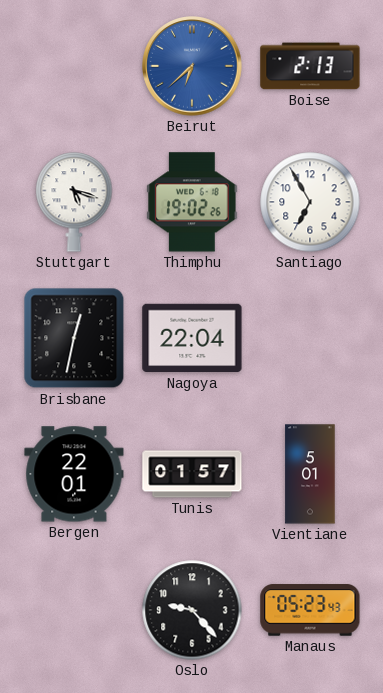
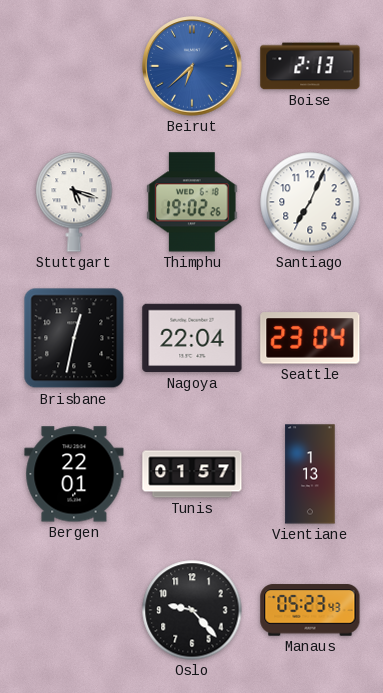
Santiago: 6:55 -> 7:04 (310, 202)
Seattle: none -> 23:04 (310, 338)
Vientiane: 5:01 -> 1:13 (310, 474)
